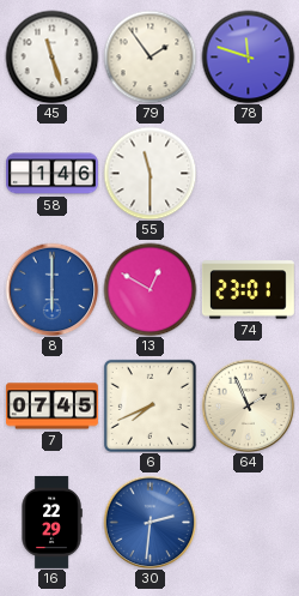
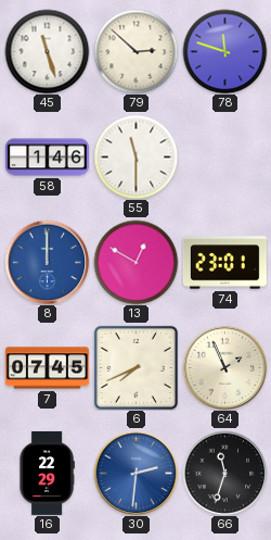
79: 1:54 -> 2:52 (135, 51)
8: 6:00 -> 12:00 (47, 262)
66: none -> 11:33 (224, 473)
